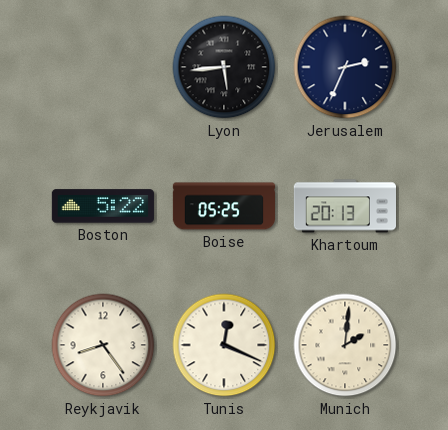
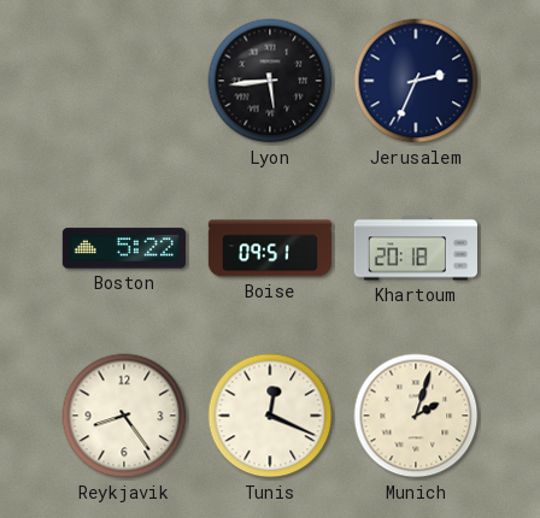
Boise: 05:25 -> 09:51 (269, 248)
Khartoum: 20:13 -> 20:18 (415, 248)
Munich: 2:01 -> 2:03 (416, 416)
